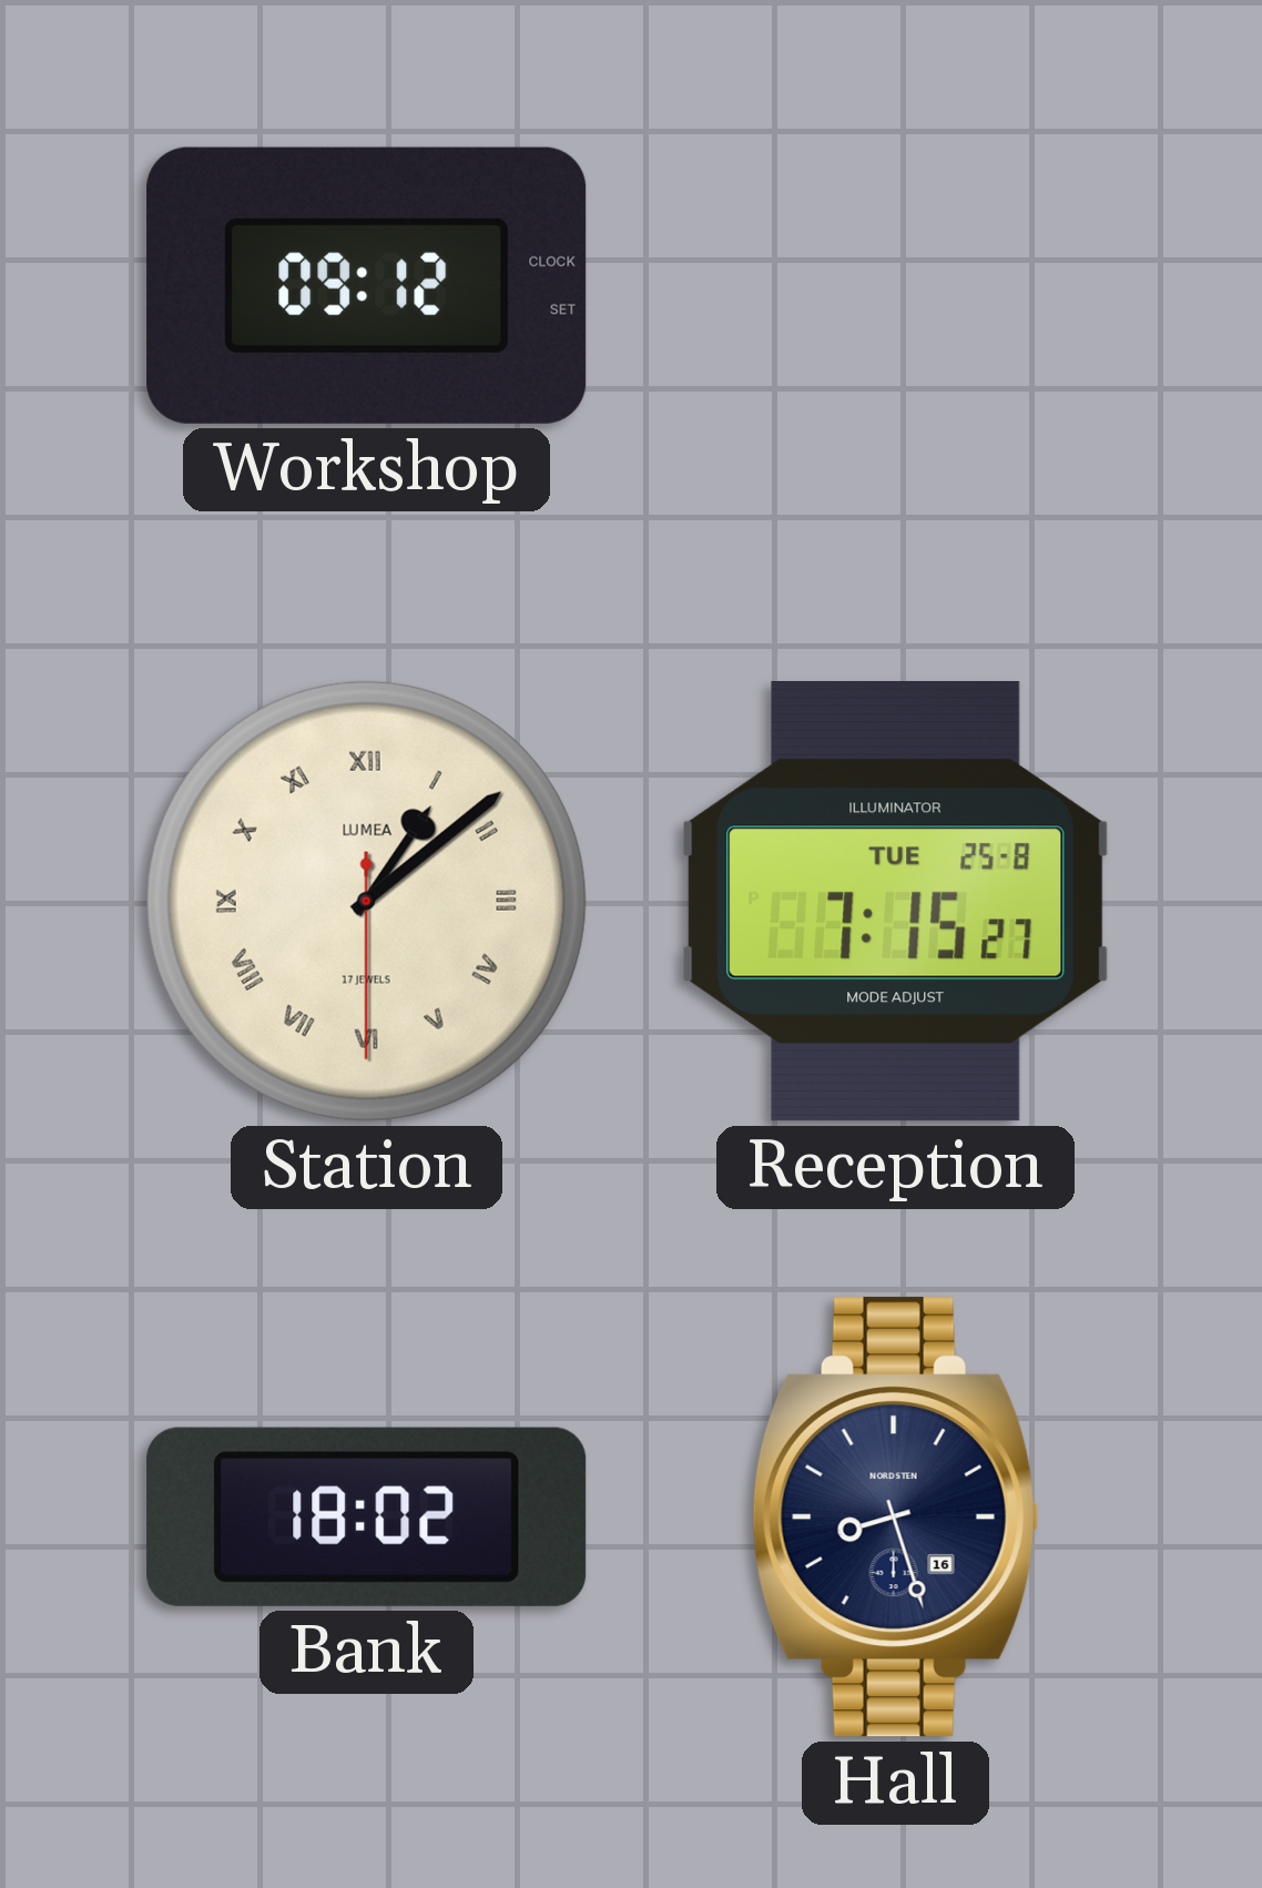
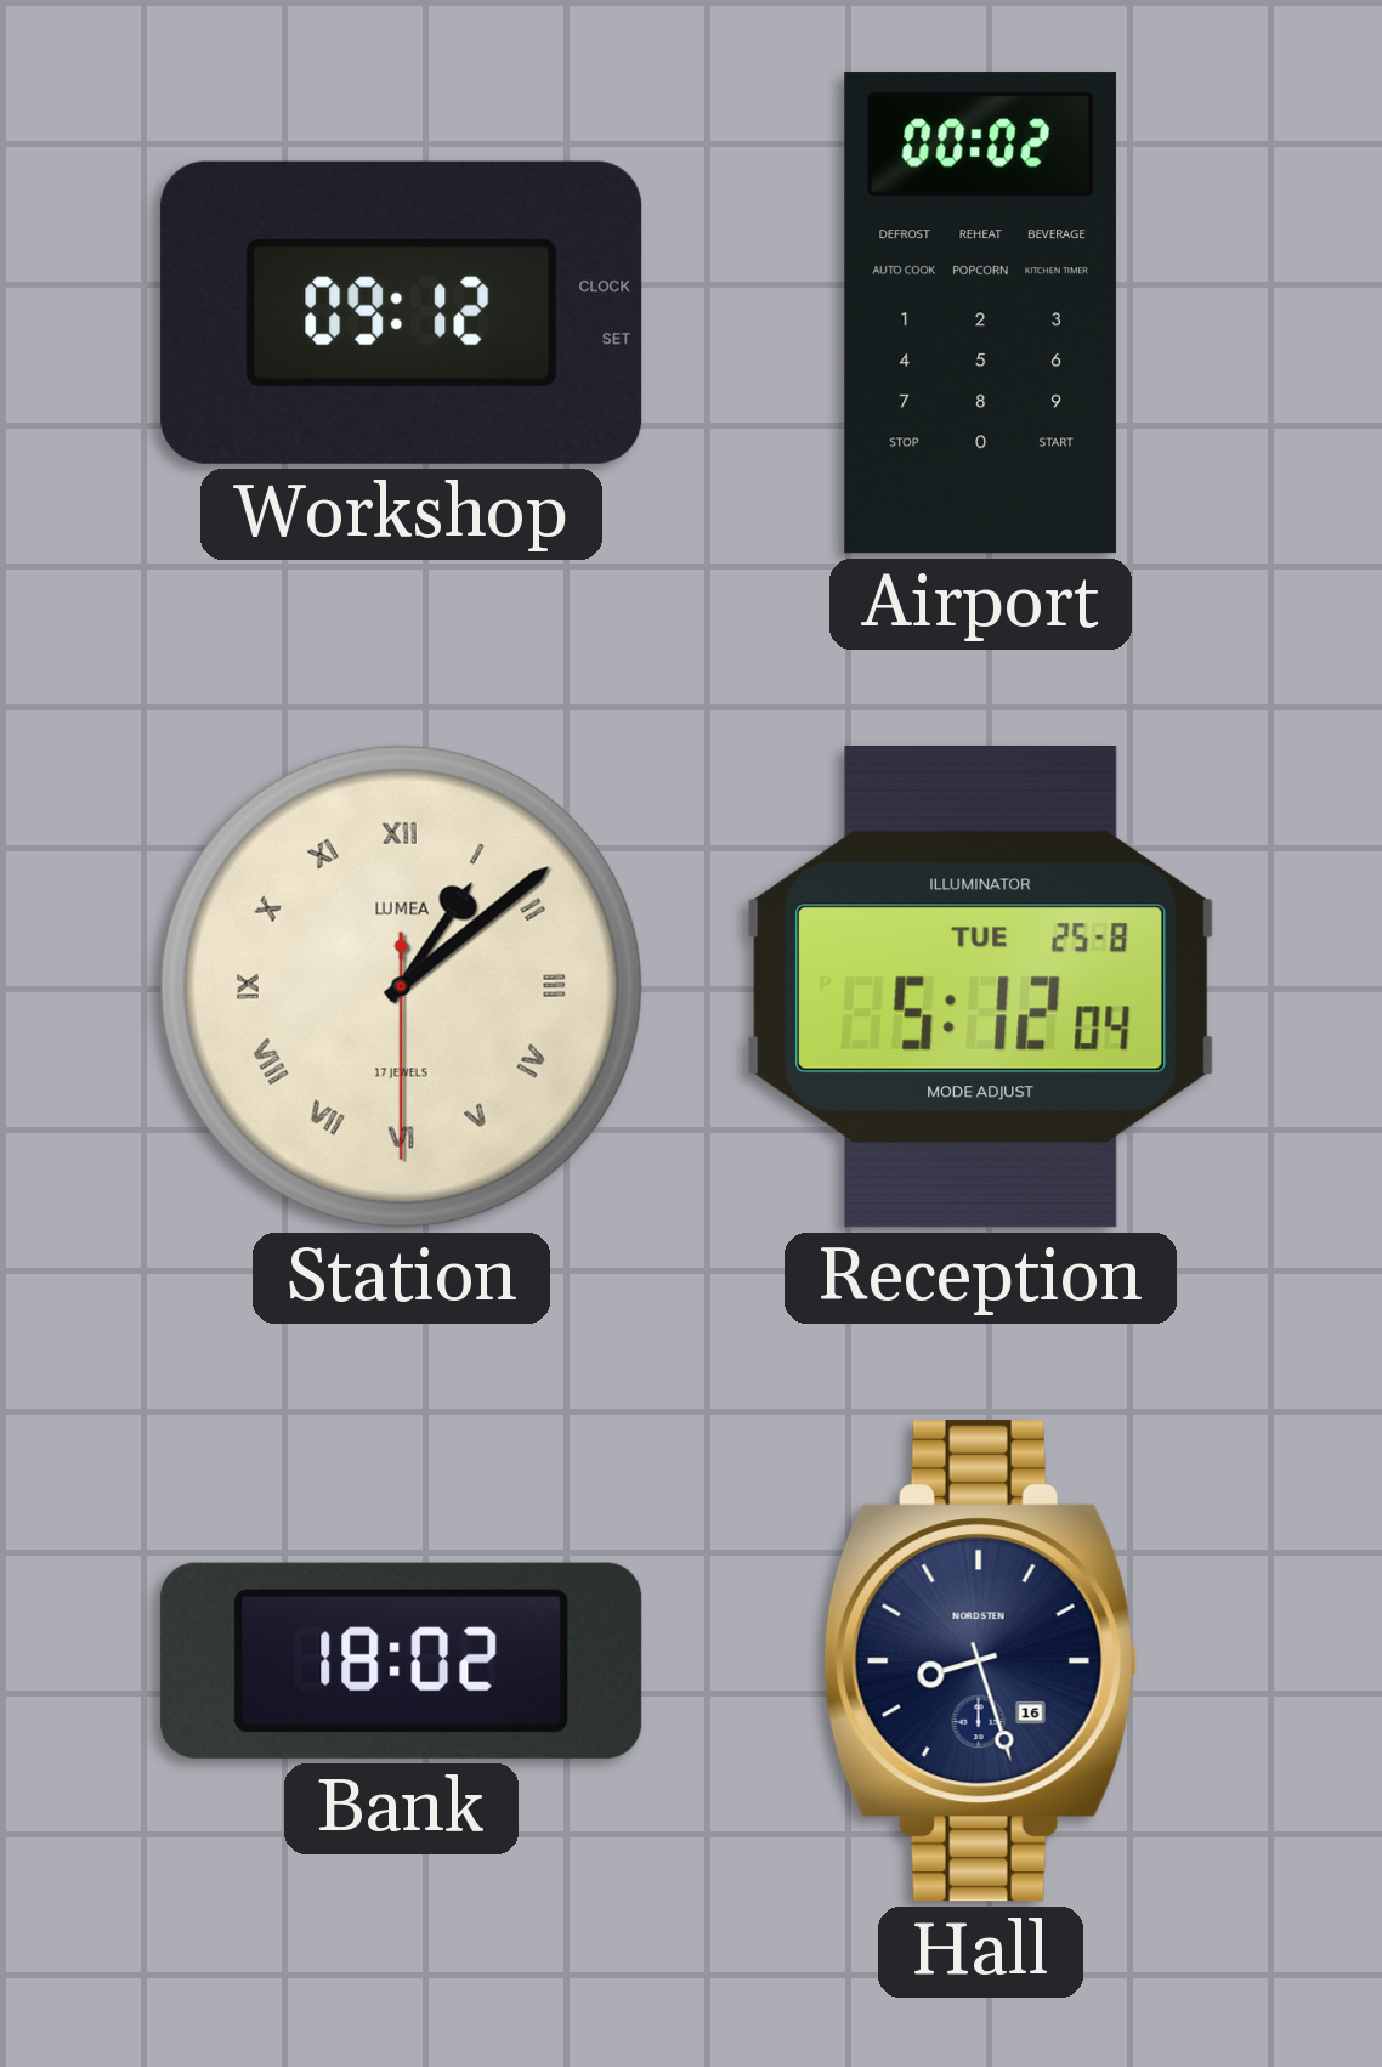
Airport: none -> 00:02 (980, 313)
Reception: 7:15 -> 5:12 (981, 987)
